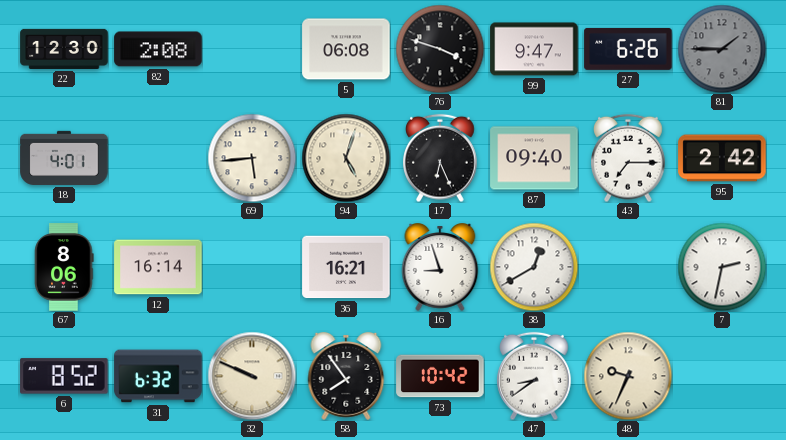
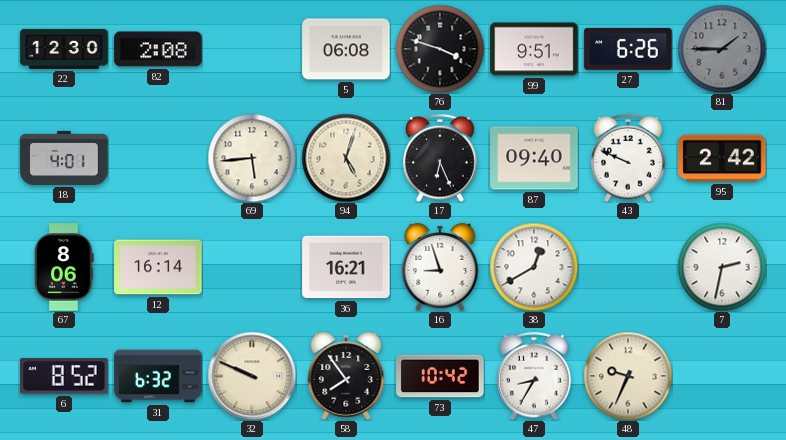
99: 9:47 -> 9:51 (534, 49)
43: 7:15 -> 9:49 (628, 158)
47: 8:39 -> 8:35 (534, 376)
